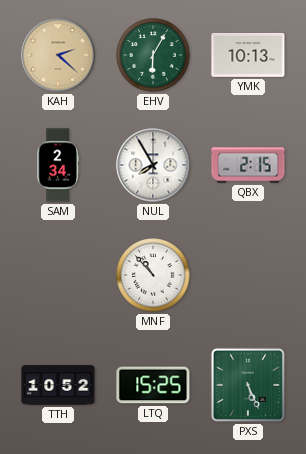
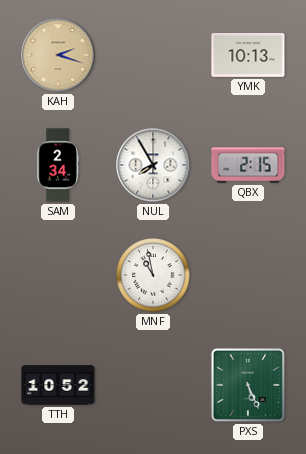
KAH: 2:22 -> 2:18 (58, 55)
EHV: 6:05 -> none (153, 55)
MNF: 10:53 -> 10:58 (153, 275)
LTQ: 15:25 -> none (153, 385)
